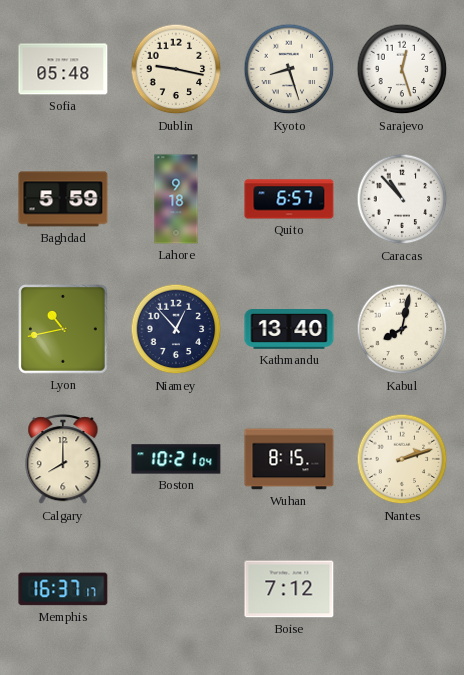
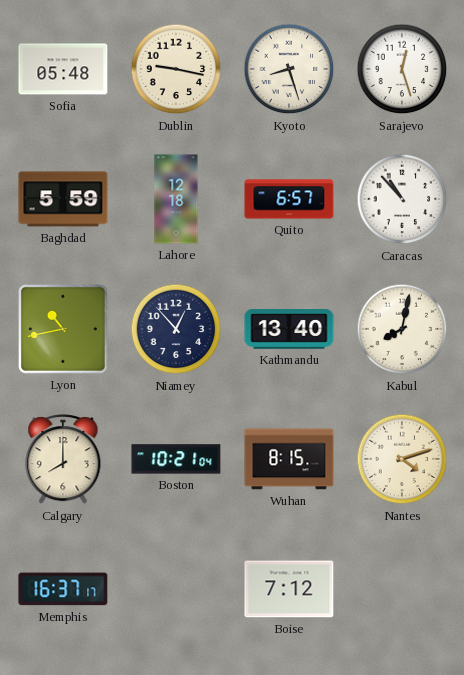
Lahore: 9:18 -> 12:18 (176, 199)
Nantes: 2:12 -> 4:12 (402, 459)
